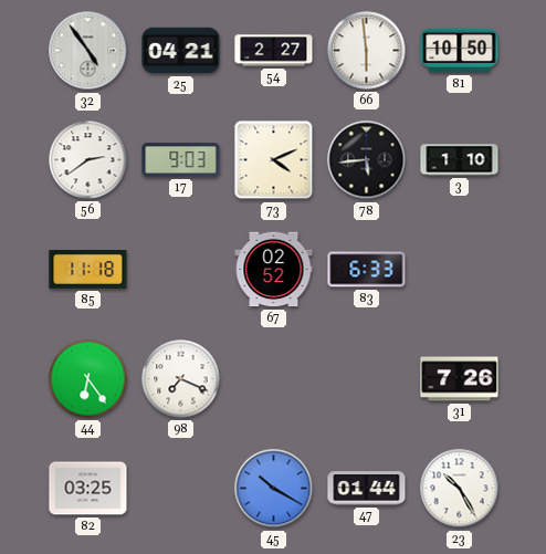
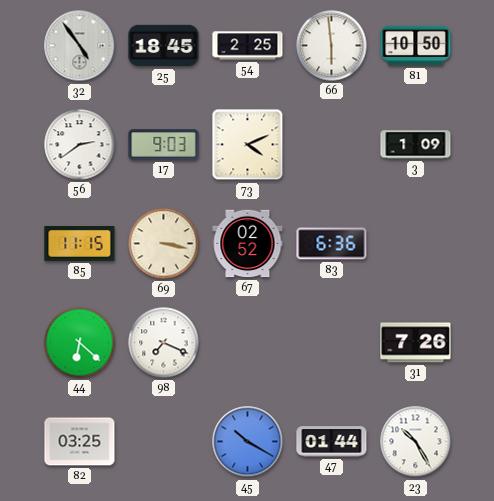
25: 04:21 -> 18:45 (164, 46)
54: 2:27 -> 2:25 (248, 46)
78: 5:44 -> none (367, 160)
3: 1:10 -> 1:09 (416, 145)
85: 11:18 -> 11:15 (80, 244)
69: none -> 3:17 (164, 244)
83: 6:33 -> 6:36 (332, 244)
44: 6:24 -> 6:22 (80, 343)
